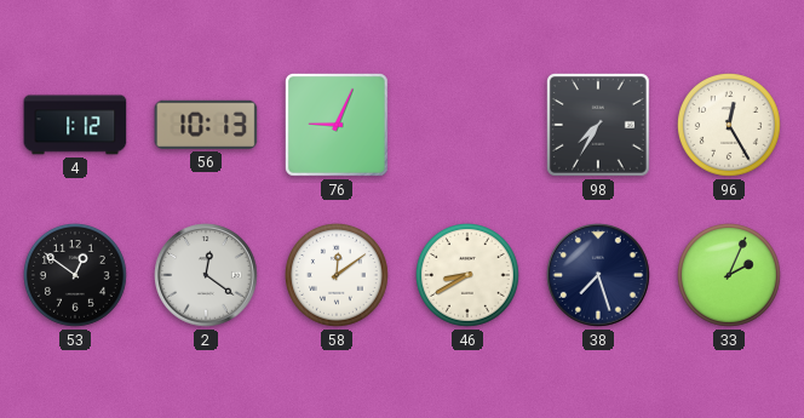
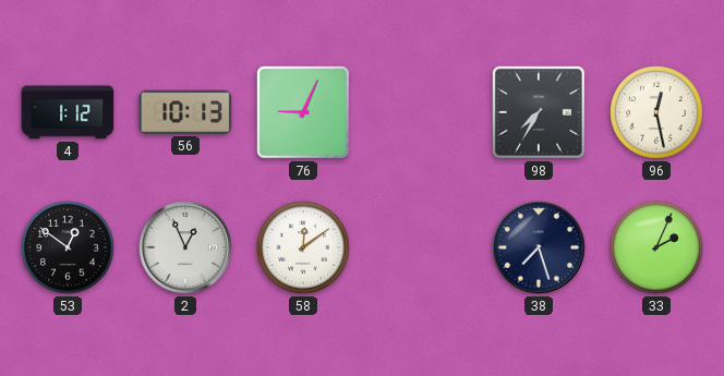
96: 12:25 -> 12:28 (657, 113)
2: 12:21 -> 12:56 (185, 247)
46: 8:40 -> none (469, 276)
